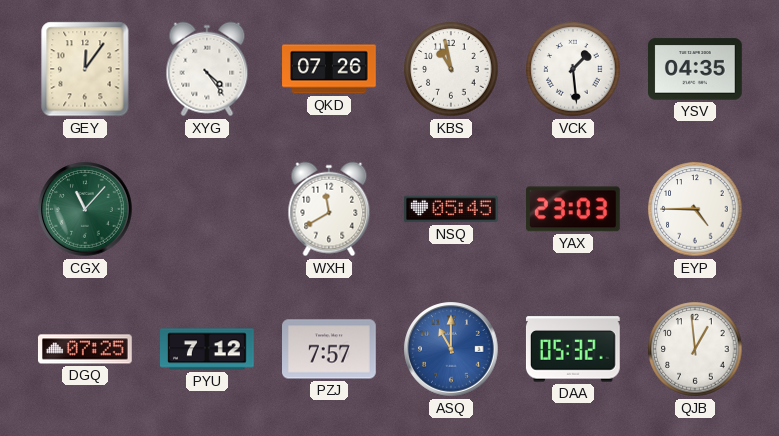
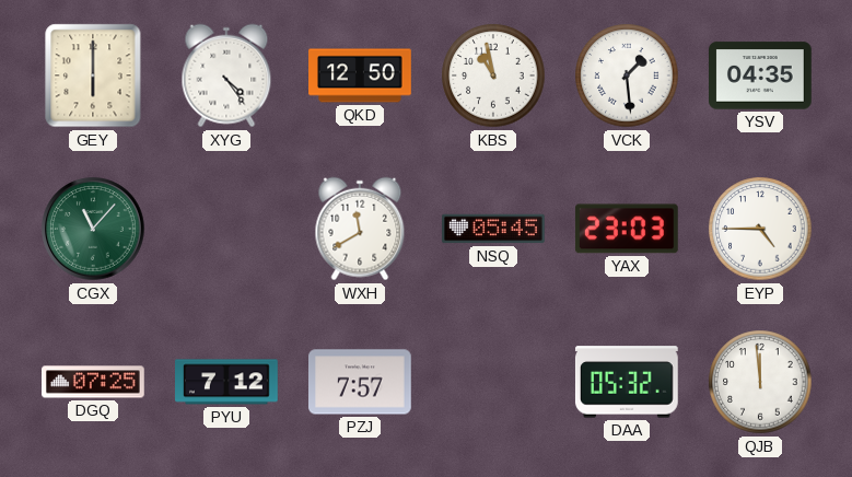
GEY: 12:06 -> 6:00 (93, 75)
QKD: 07:26 -> 12:50 (360, 75)
ASQ: 11:00 -> none (451, 349)
QJB: 12:59 -> 11:59 (760, 382)
